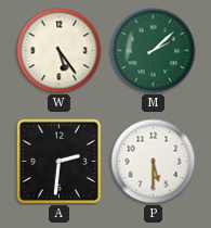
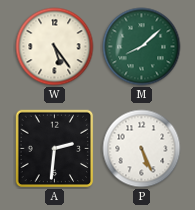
M: 2:08 -> 8:08 (142, 47)
P: 5:30 -> 5:26 (142, 149)
